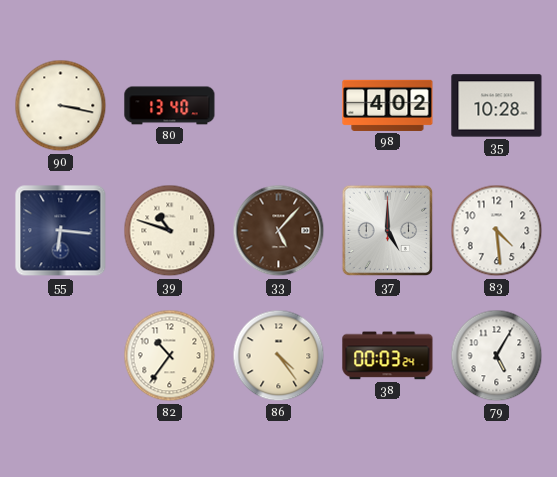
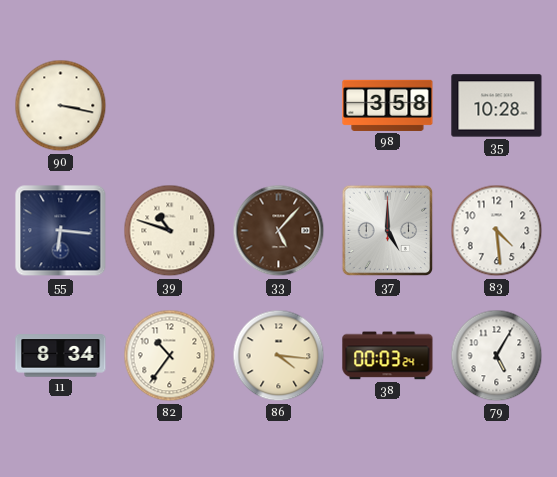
80: 13:40 -> none (170, 106)
98: 4:02 -> 3:58 (388, 105)
11: none -> 8:34 (61, 356)
86: 4:24 -> 4:16 (279, 356)
